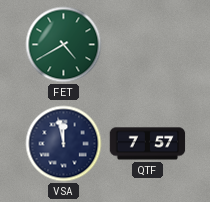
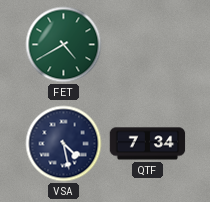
VSA: 11:58 -> 4:28 (64, 144)
QTF: 7:57 -> 7:34 (148, 144)
